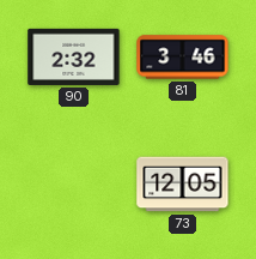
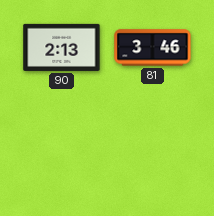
90: 2:32 -> 2:13 (62, 47)
73: 12:05 -> none (183, 185)
